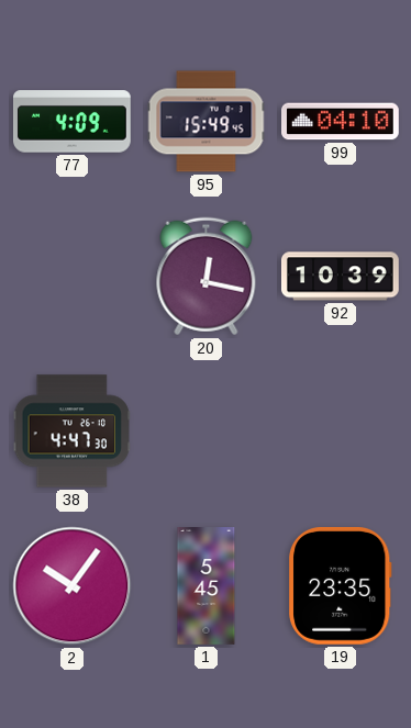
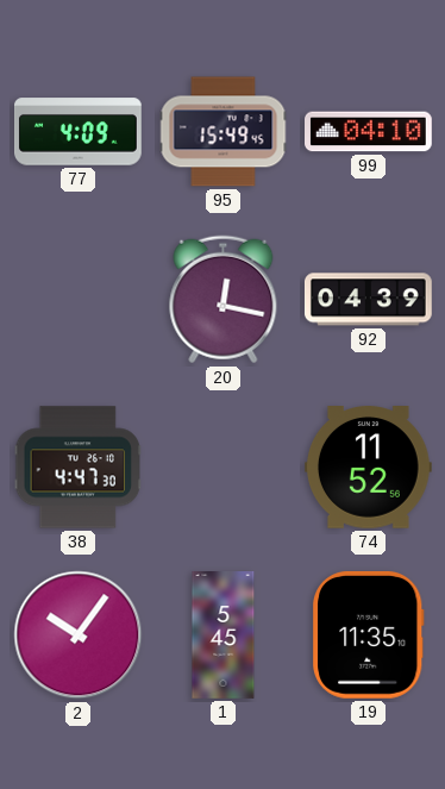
92: 10:39 -> 04:39 (369, 300)
74: none -> 11:52 (368, 468)
19: 23:35 -> 11:35 (369, 634)
